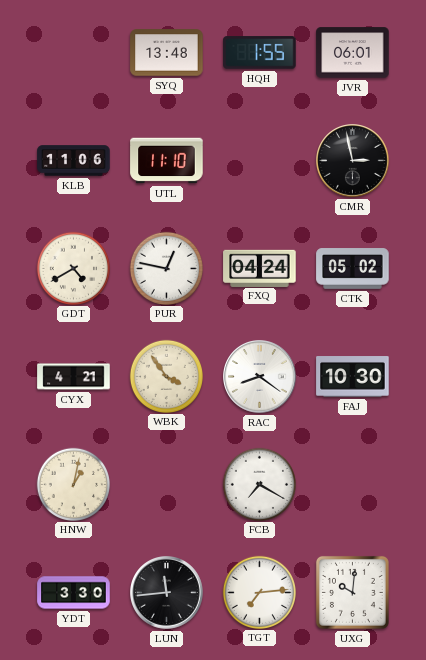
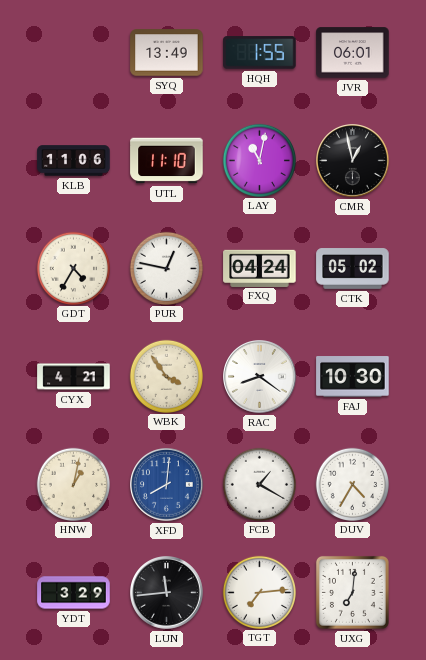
SYQ: 13:48 -> 13:49 (167, 53)
LAY: none -> 11:02 (259, 160)
CMR: 2:58 -> 12:58 (353, 161)
GDT: 4:40 -> 4:35 (73, 268)
XFD: none -> 8:01 (167, 485)
FCB: 7:20 -> 1:20 (259, 484)
DUV: none -> 4:35 (352, 484)
YDT: 3:30 -> 3:29 (74, 593)
UXG: 10:01 -> 7:01 (352, 592)
